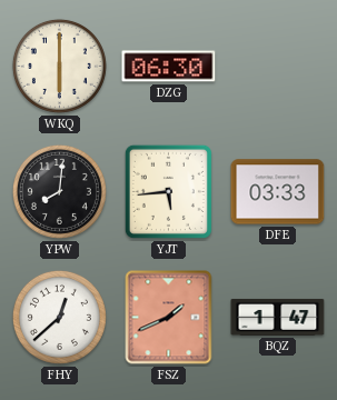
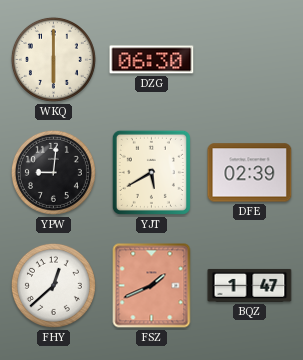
YPW: 8:01 -> 9:01 (53, 172)
YJT: 5:44 -> 5:40 (151, 172)
DFE: 03:33 -> 02:39 (250, 173)
